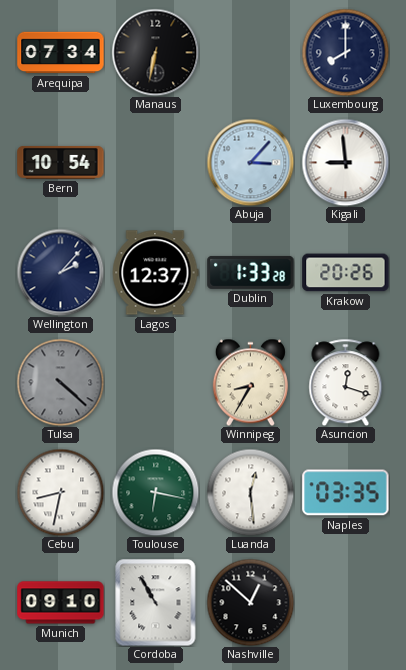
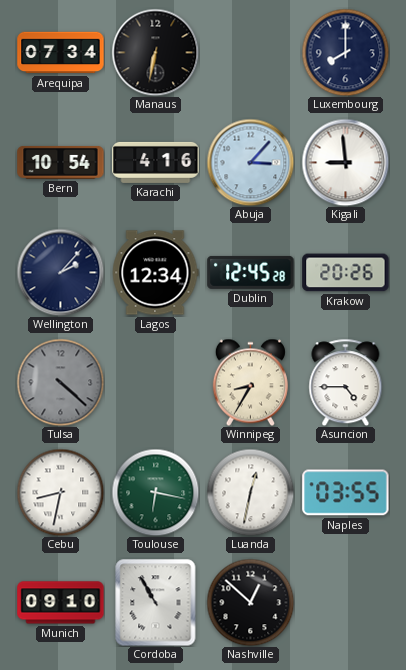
Karachi: none -> 4:16 (156, 162)
Lagos: 12:37 -> 12:34 (155, 273)
Dublin: 1:33 -> 12:45 (251, 272)
Asuncion: 12:18 -> 4:45 (346, 382)
Luanda: 12:29 -> 12:32 (250, 492)
Naples: 03:35 -> 03:55 (346, 493)
